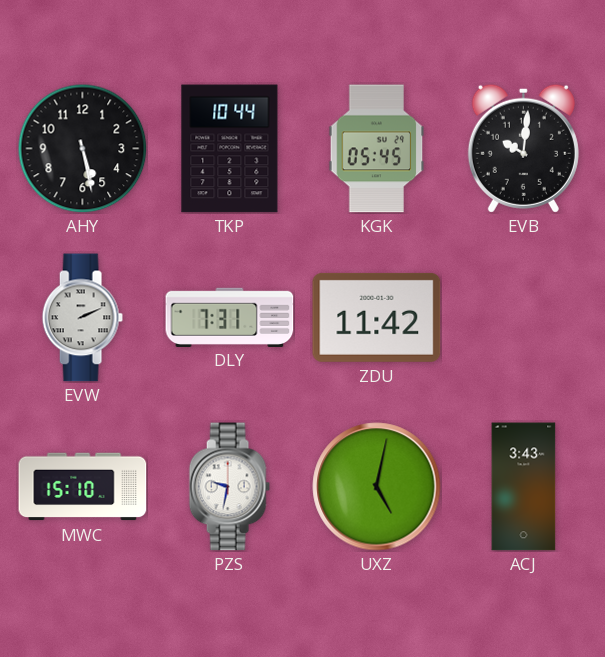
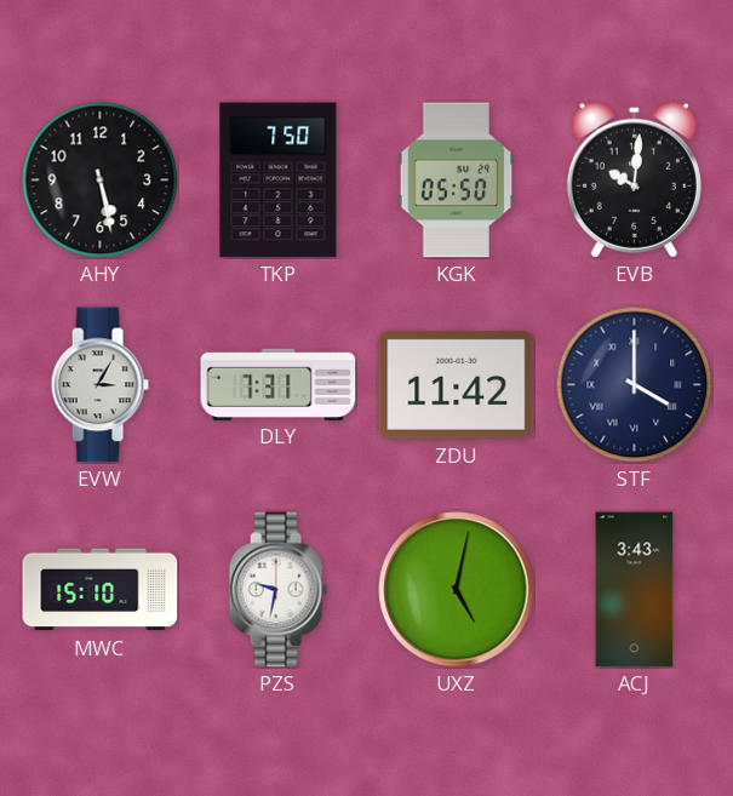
TKP: 10:44 -> 7:50 (279, 181)
KGK: 05:45 -> 05:50 (457, 181)
EVW: 2:11 -> 3:05 (99, 385)
STF: none -> 4:00 (634, 384)
